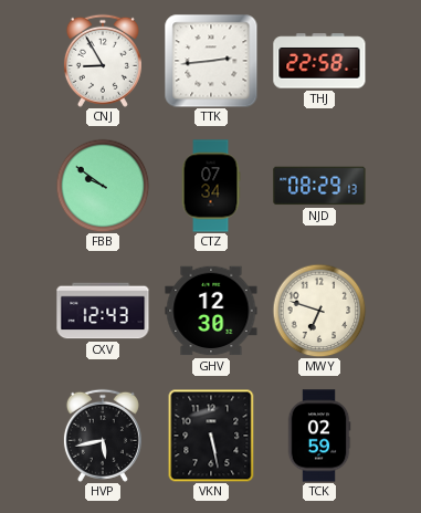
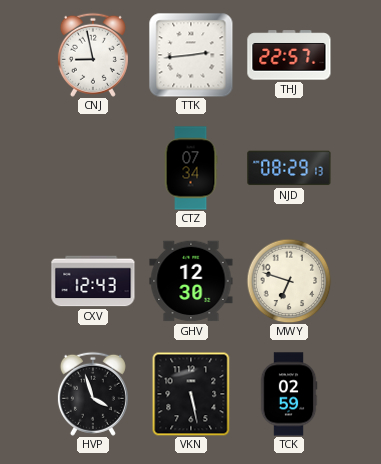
CNJ: 8:55 -> 8:58 (93, 55)
THJ: 22:58 -> 22:57 (289, 55)
FBB: 9:51 -> none (103, 186)
HVP: 5:43 -> 3:57 (93, 394)
